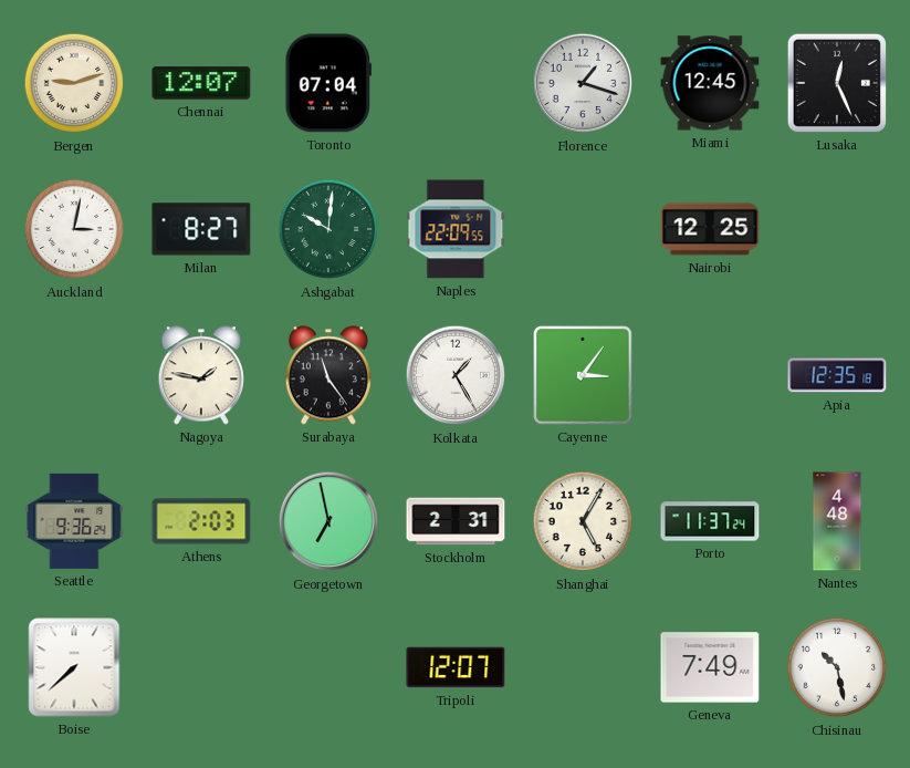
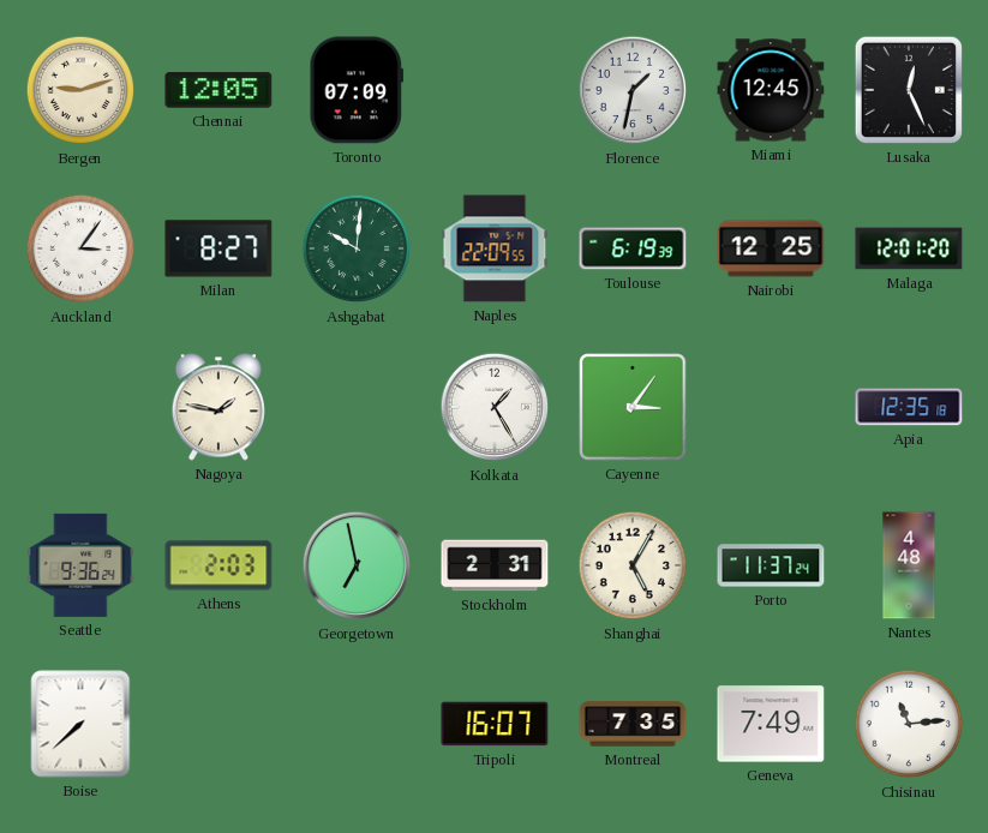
Chennai: 12:07 -> 12:05 (218, 90)
Toronto: 07:04 -> 07:09 (357, 90)
Florence: 1:18 -> 1:32 (633, 90)
Auckland: 3:02 -> 3:06 (80, 248)
Toulouse: none -> 6:19 (633, 248)
Malaga: none -> 12:01 (909, 248)
Surabaya: 11:24 -> none (328, 375)
Tripoli: 12:07 -> 16:07 (495, 724)
Montreal: none -> 7:35 (633, 724)
Chisinau: 10:28 -> 11:14 (909, 724)
